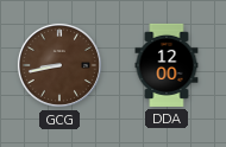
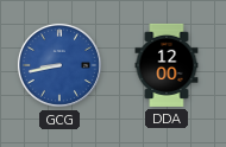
GCG dial: brown -> blue (59, 65)
